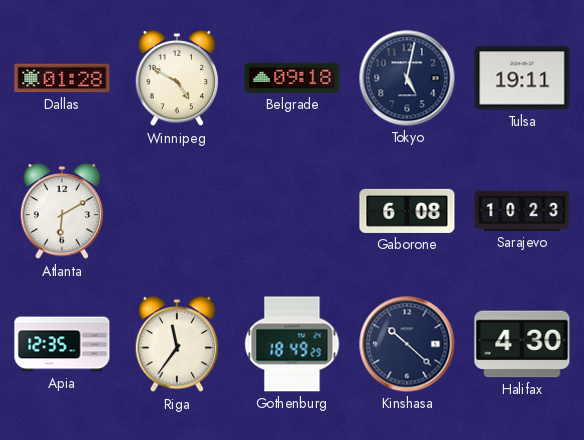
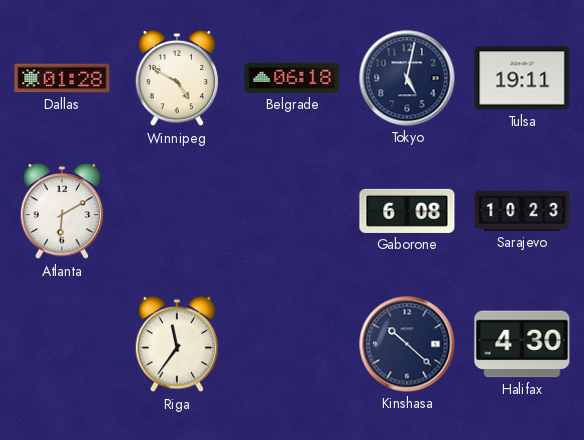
Belgrade: 09:18 -> 06:18 (292, 78)
Apia: 12:35 -> none (62, 344)
Gothenburg: 18:49 -> none (292, 344)
